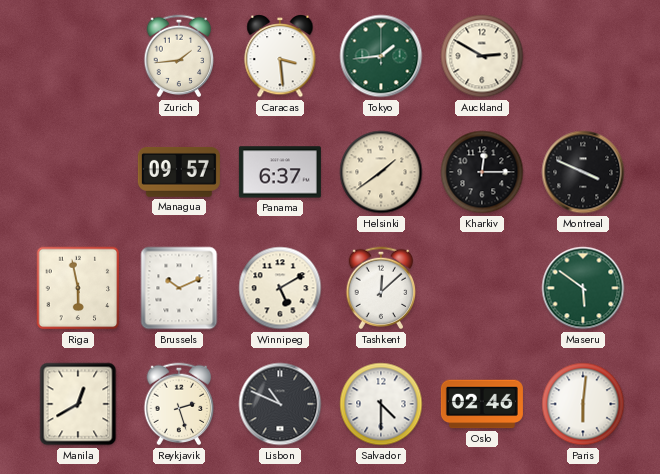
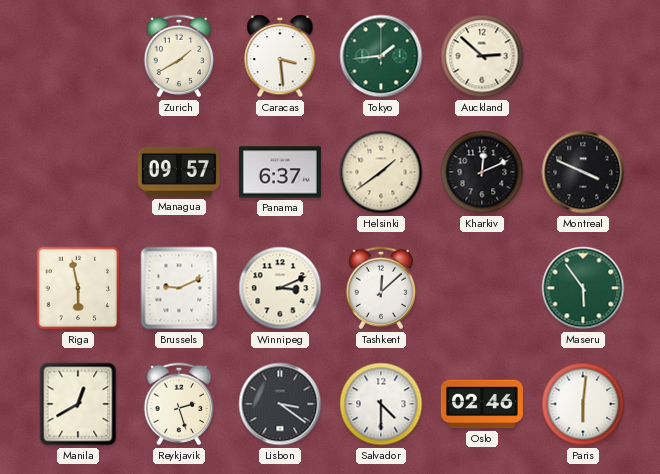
Zurich: 1:44 -> 1:40 (179, 56)
Auckland: 2:50 -> 2:52 (482, 56)
Kharkiv: 12:15 -> 12:11 (482, 172)
Brussels: 10:11 -> 9:11 (179, 288)
Winnipeg: 5:10 -> 3:11 (280, 288)
Maseru: 5:51 -> 5:54 (583, 288)
Lisbon: 10:49 -> 3:21 (280, 404)
